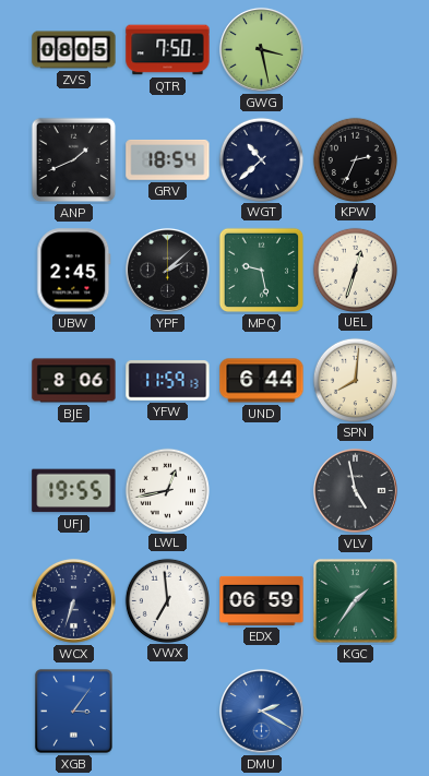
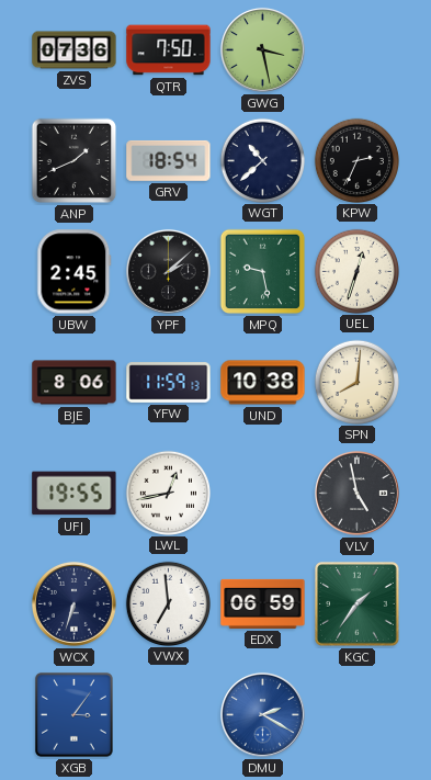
ZVS: 08:05 -> 07:36 (75, 50)
UND: 6:44 -> 10:38 (263, 383)
